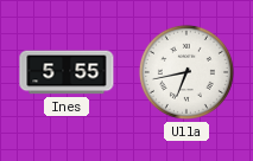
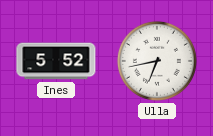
Ines: 5:55 -> 5:52 (56, 61)
